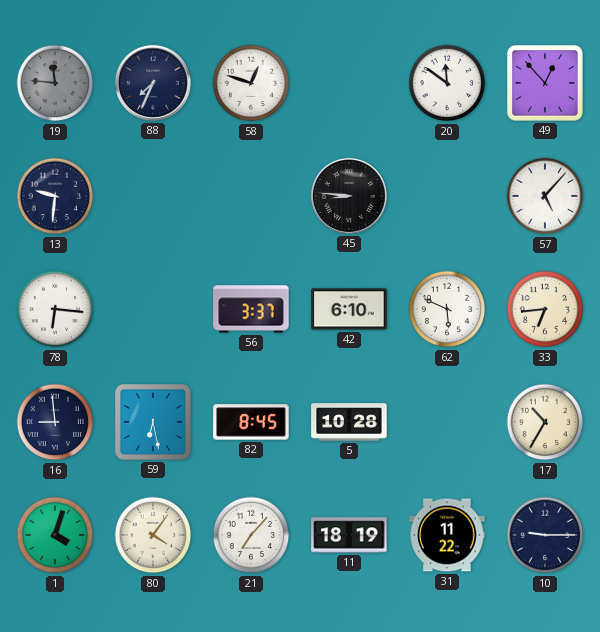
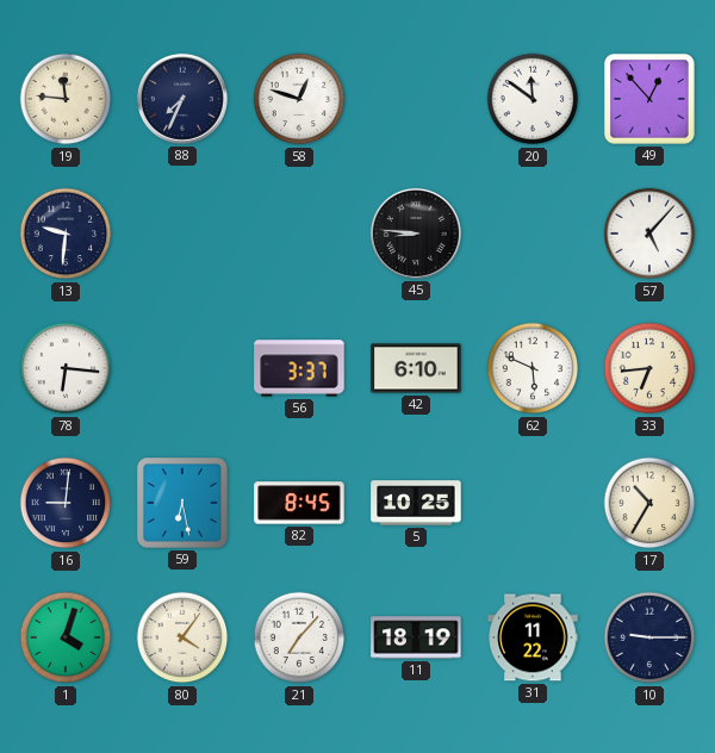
19 dial: grey -> cream (66, 99)
16: 8:59 -> 9:01 (66, 503)
5: 10:28 -> 10:25 (416, 503)
